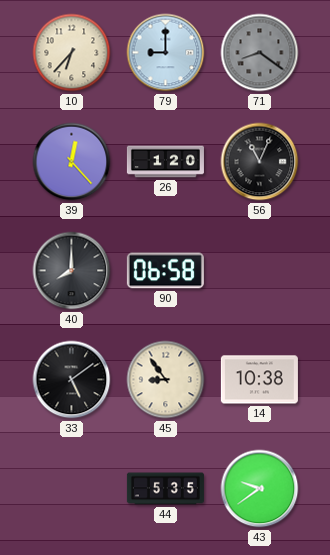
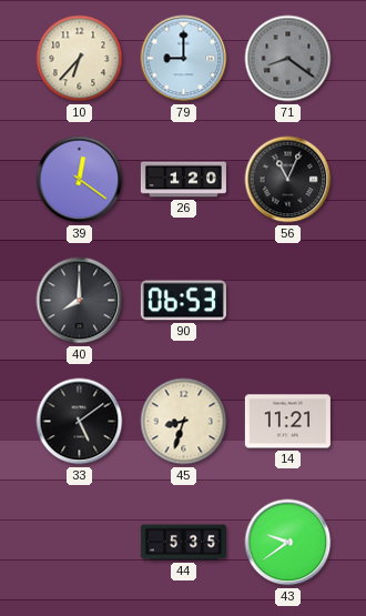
39: 12:23 -> 12:21 (80, 180)
90: 06:58 -> 06:53 (183, 301)
45: 8:54 -> 8:33 (184, 422)
14: 10:38 -> 11:21 (287, 422)
